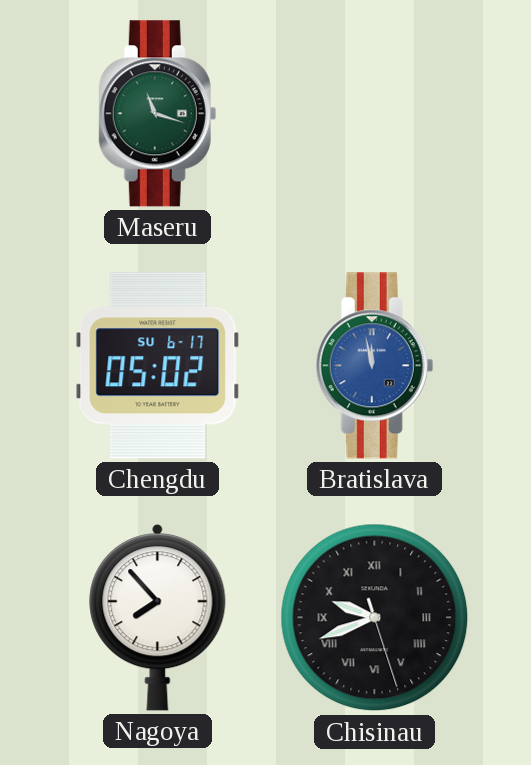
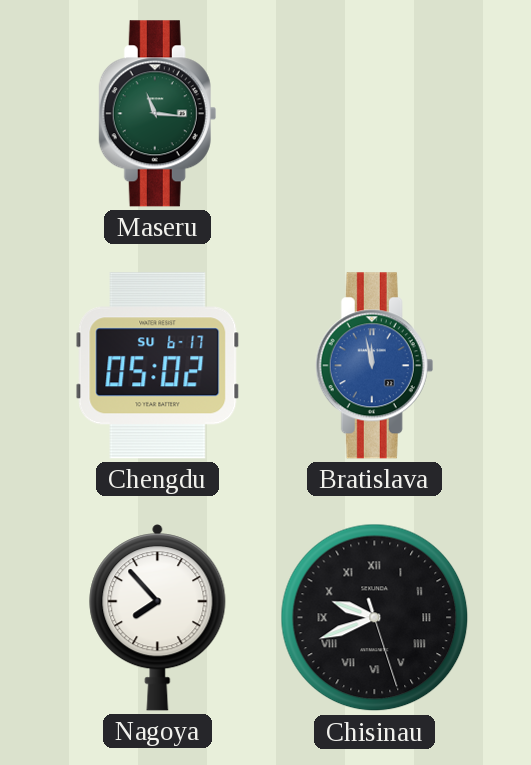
Maseru: 11:18 -> 11:16 (158, 114)
